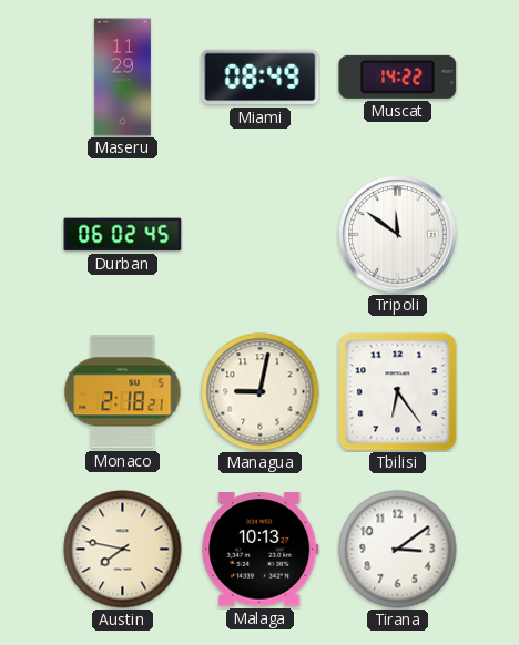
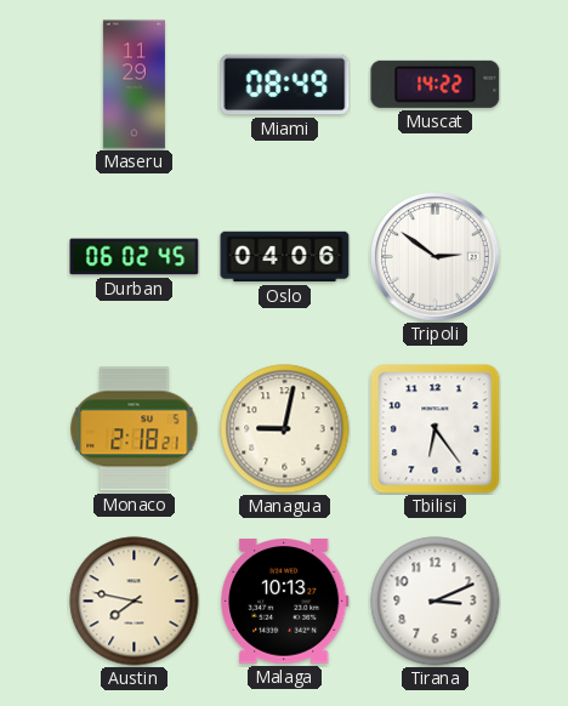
Oslo: none -> 04:06 (285, 257)
Tripoli: 11:51 -> 2:51 (436, 257)
Tirana: 3:09 -> 3:11 (436, 602)
